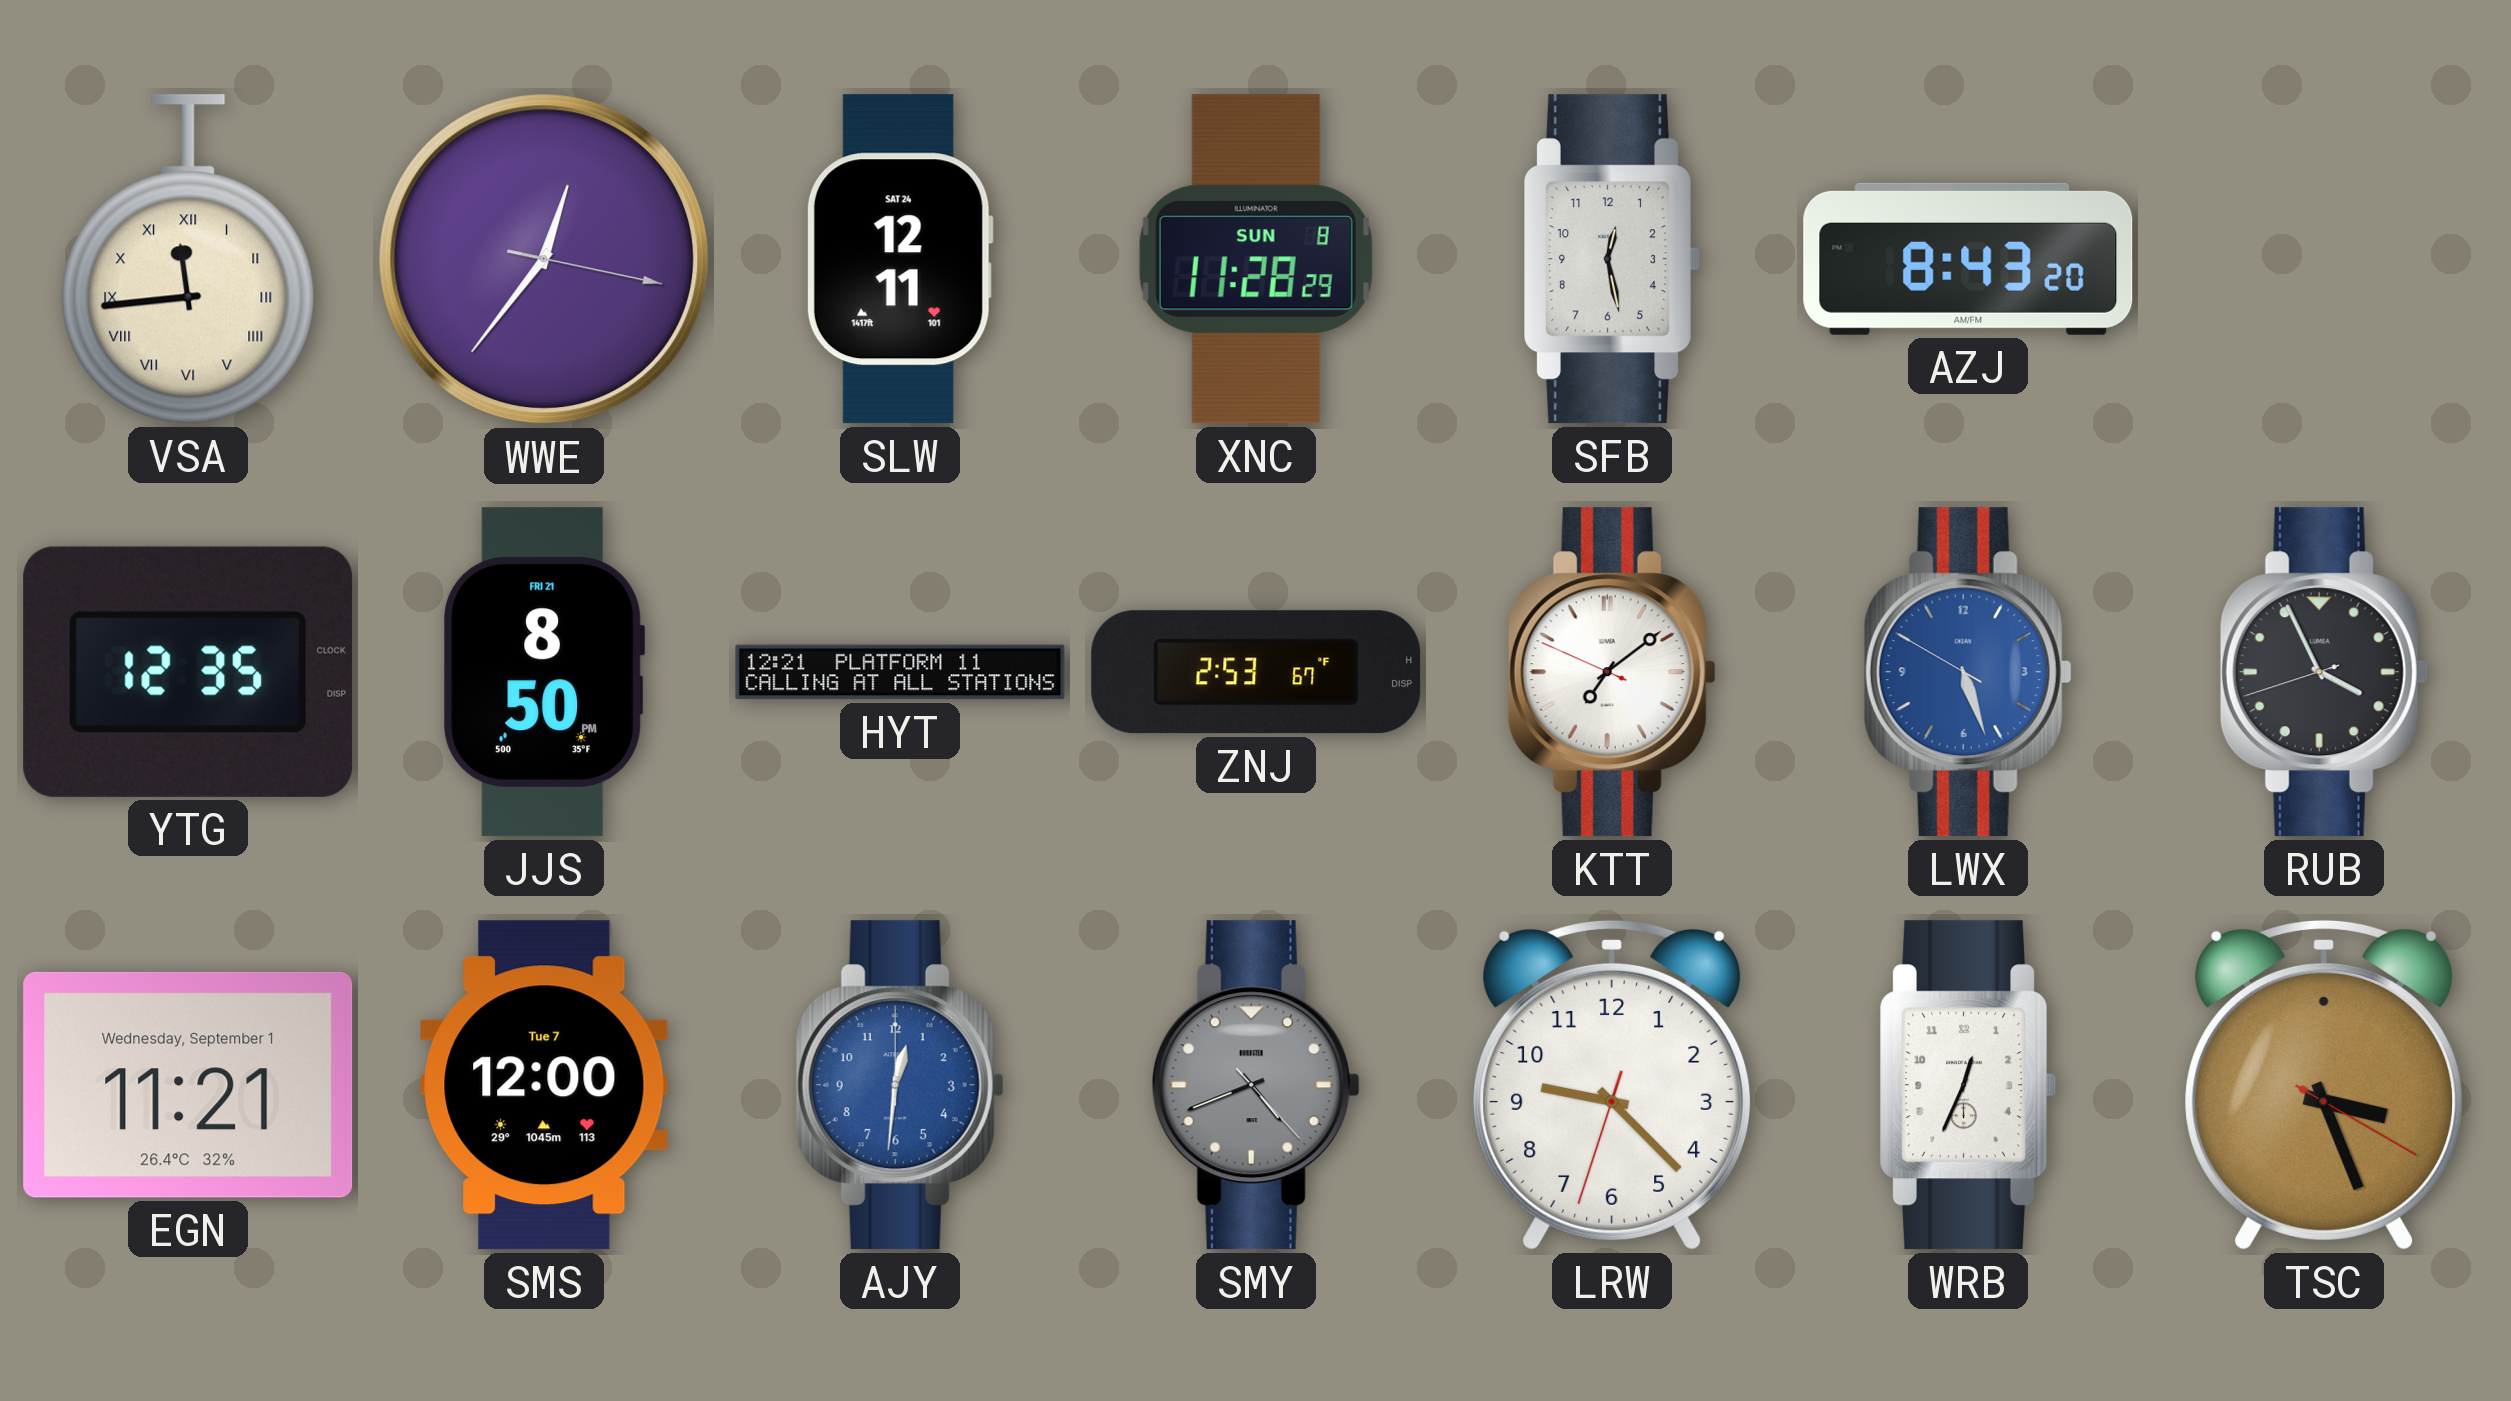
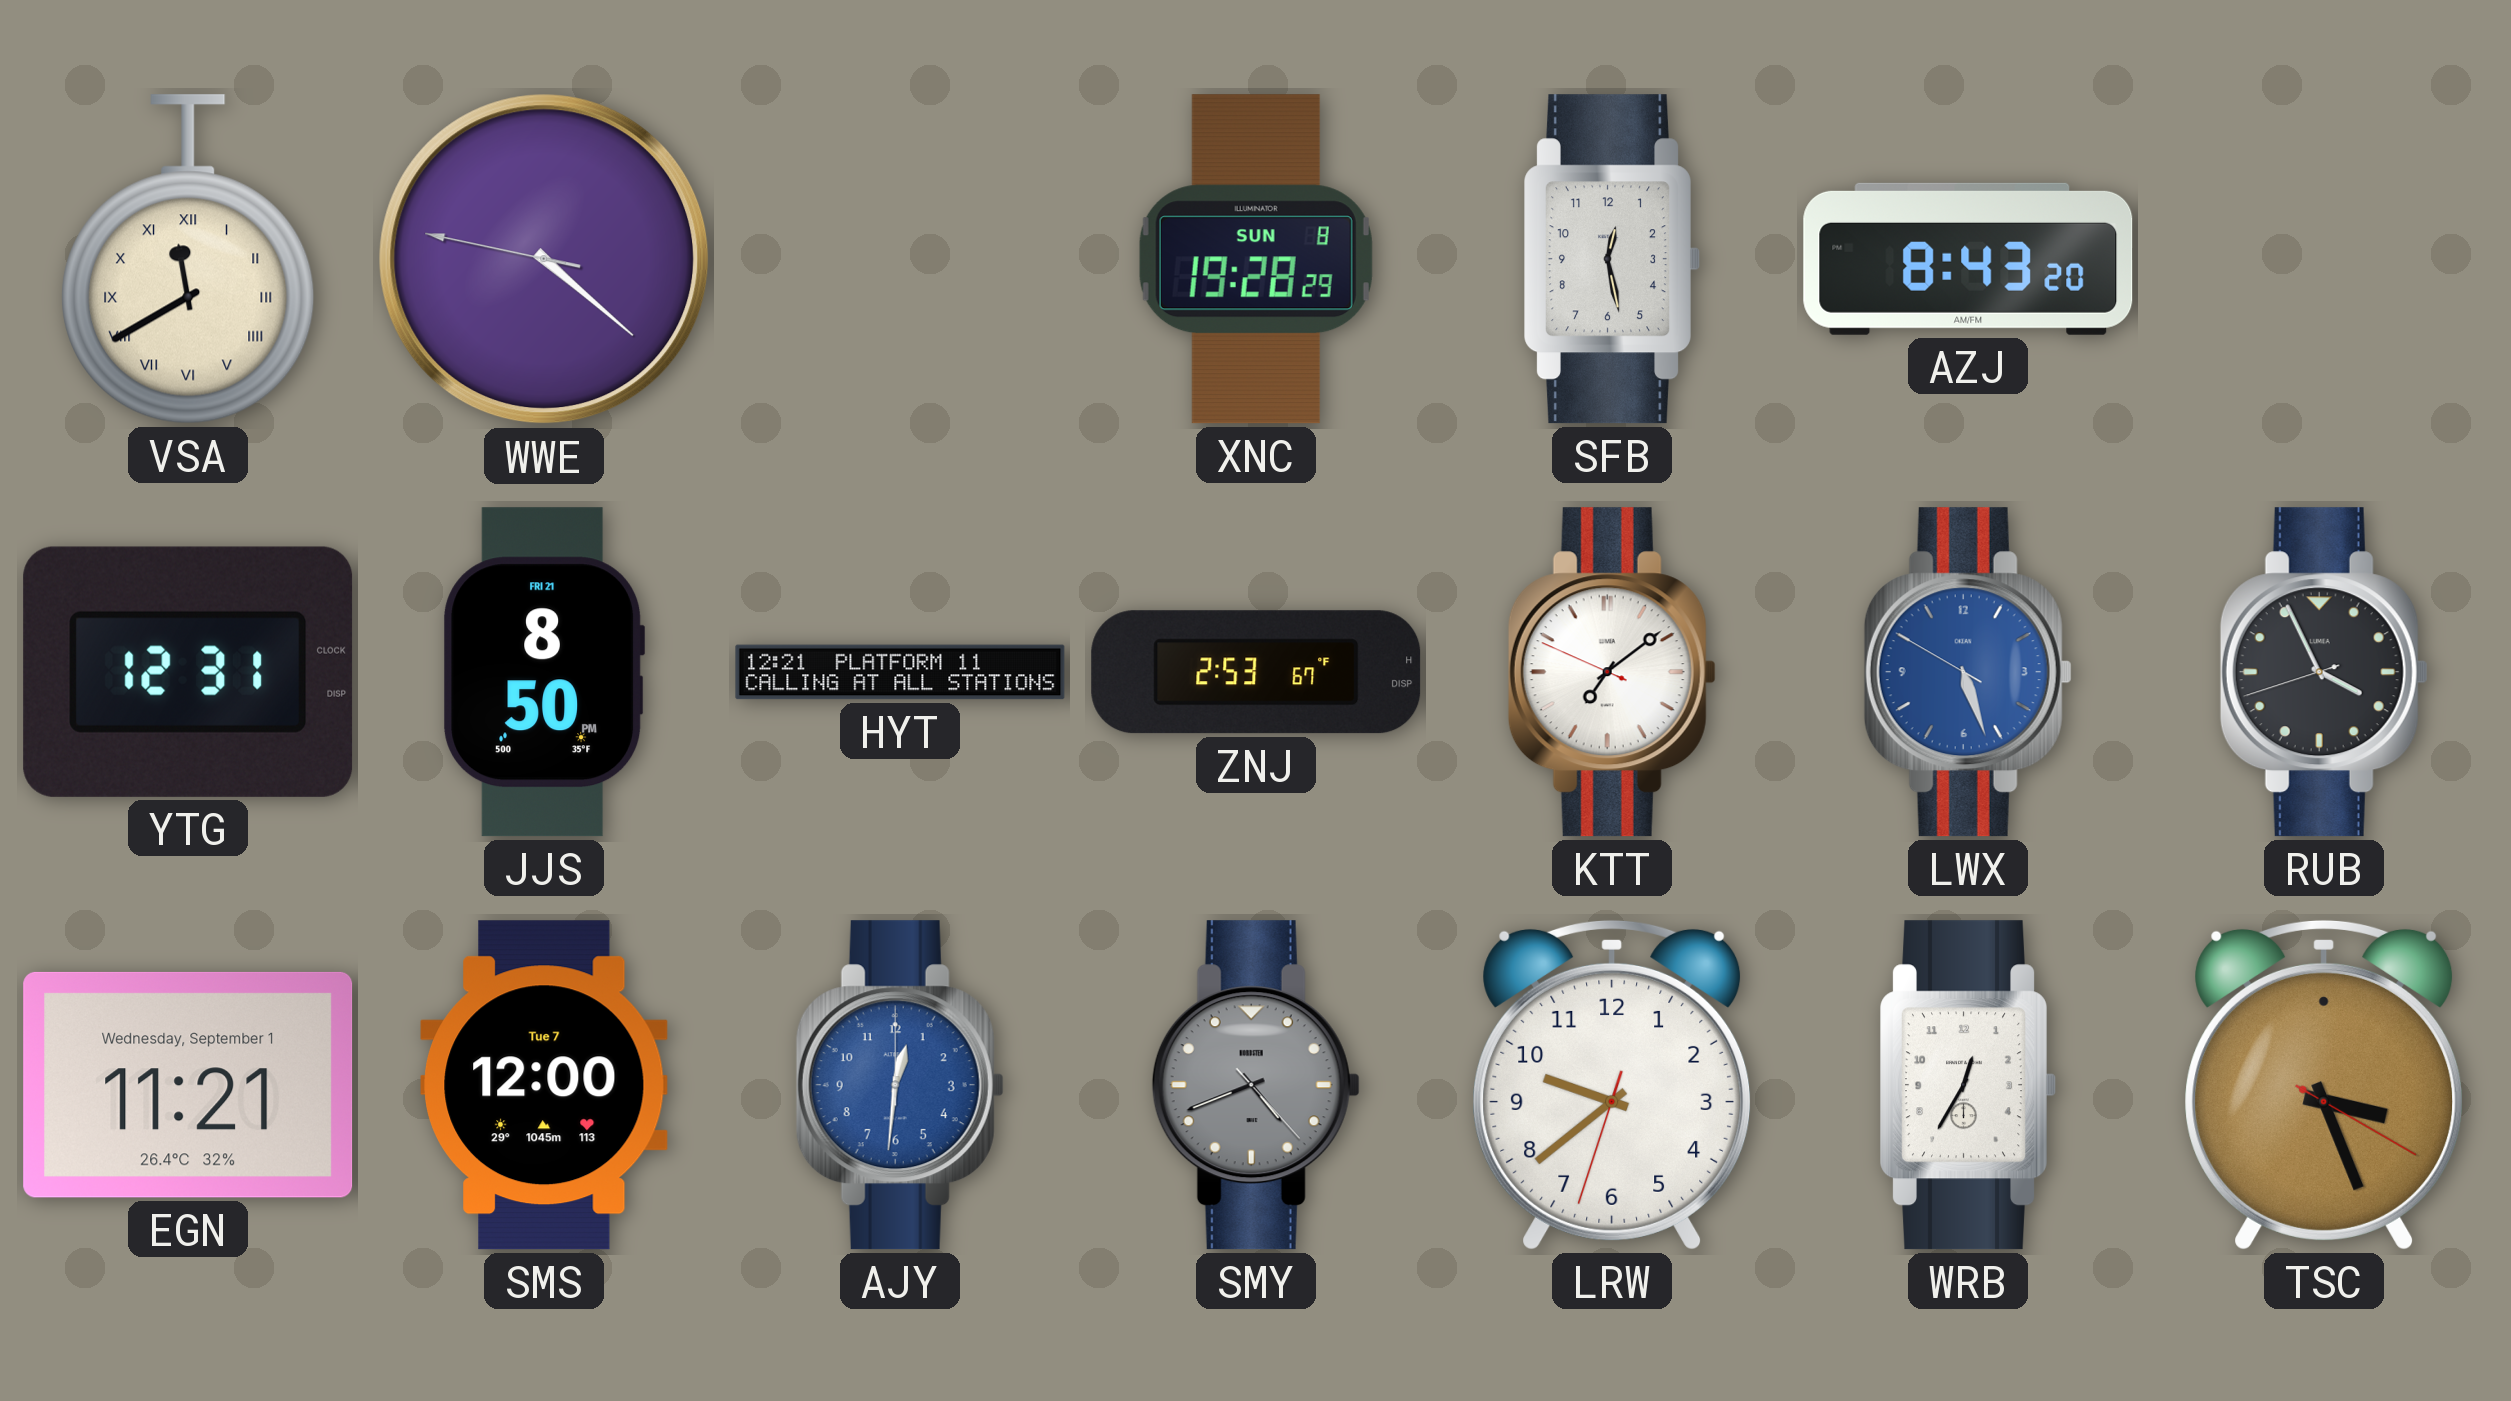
VSA: 11:44 -> 11:40 (188, 259)
WWE: 12:36 -> 4:21 (544, 259)
SLW: 12:11 -> none (900, 259)
XNC: 11:28 -> 19:28 (1256, 259)
YTG: 12:35 -> 12:31 (188, 672)
LRW: 9:22 -> 9:38 (1612, 1085)
WRB: 12:34 -> 12:35 (1968, 1085)
